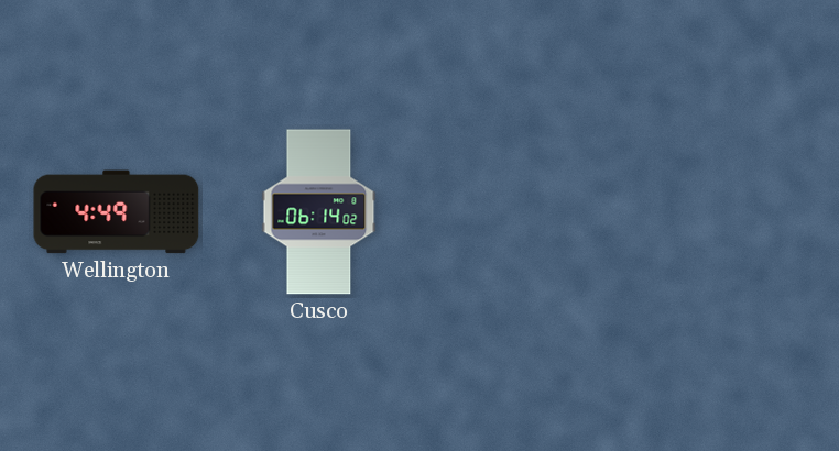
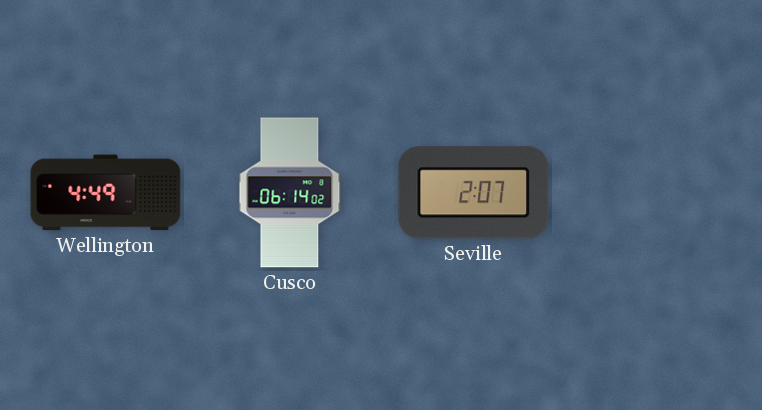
Seville: none -> 2:07 (474, 193)
